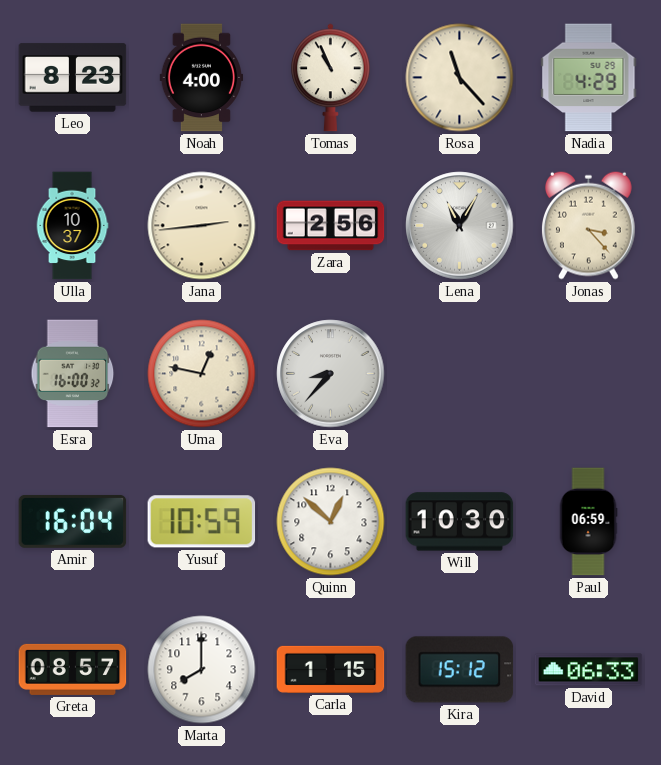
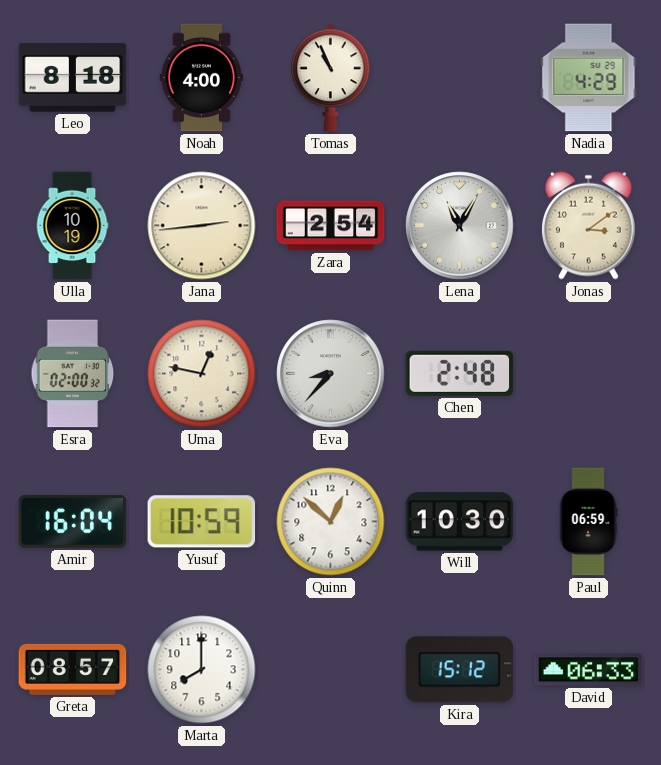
Leo: 8:23 -> 8:18 (73, 78)
Rosa: 11:23 -> none (460, 78)
Ulla: 10:37 -> 10:19 (72, 226)
Zara: 2:56 -> 2:54 (331, 226)
Jonas: 3:23 -> 3:09 (588, 225)
Esra: 16:00 -> 02:00 (73, 374)
Chen: none -> 2:48 (460, 373)
Carla: 1:15 -> none (331, 669)
